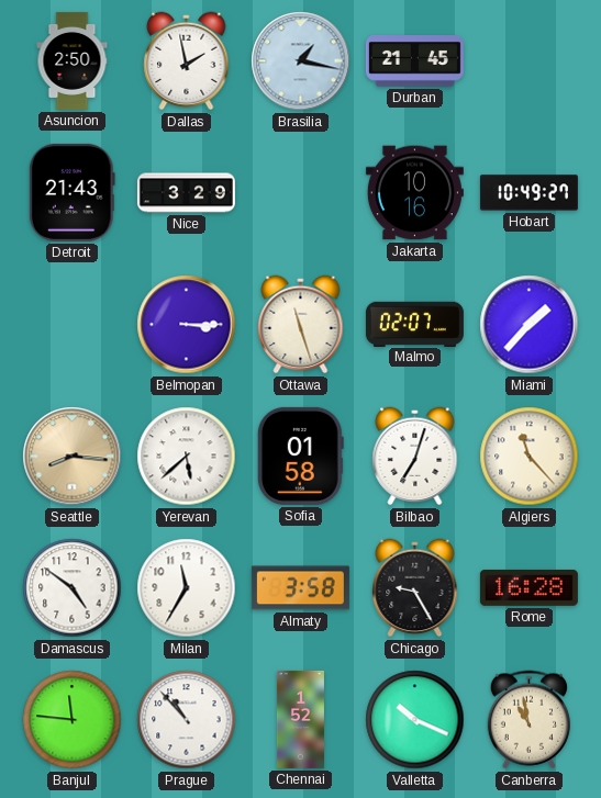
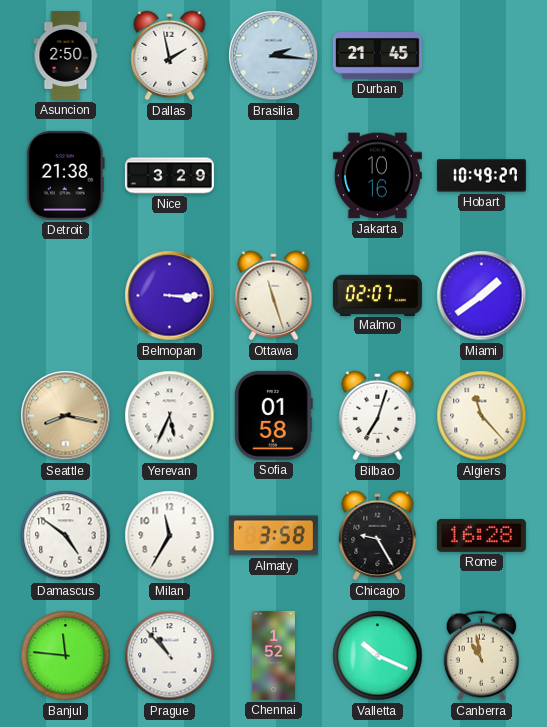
Brasilia: 1:17 -> 2:16 (274, 56)
Detroit: 21:43 -> 21:38 (65, 175)
Miami: 1:37 -> 1:39 (482, 296)
Seattle: 8:16 -> 8:17 (66, 416)
Yerevan: 5:38 -> 5:34 (170, 416)
